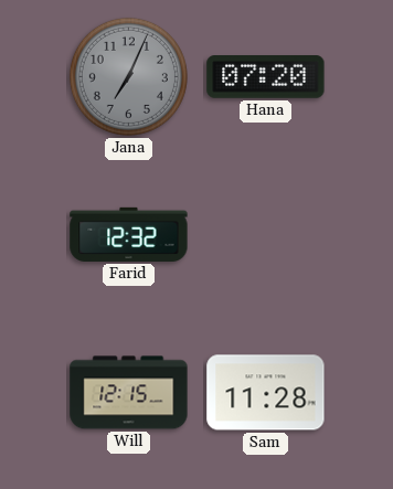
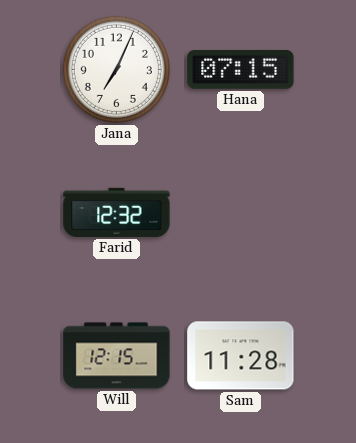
Jana dial: grey -> white (116, 69)
Hana: 07:20 -> 07:15 (241, 70)
